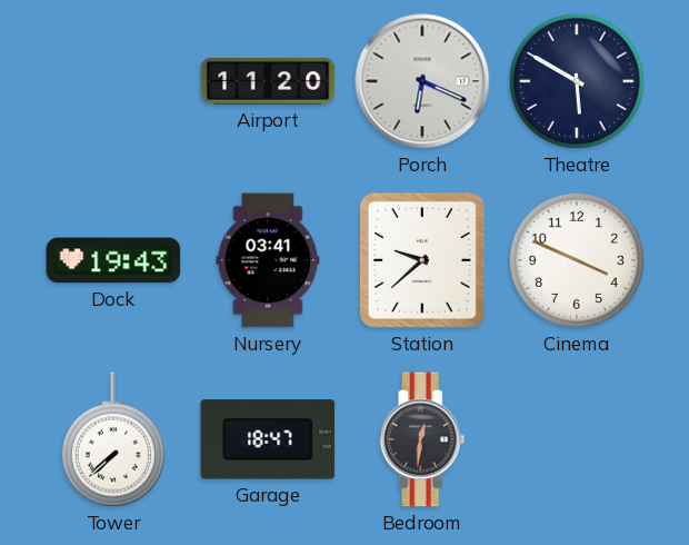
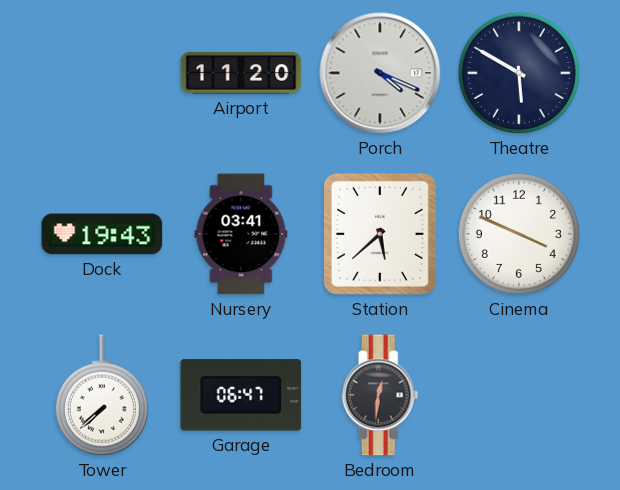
Porch: 6:19 -> 4:19 (380, 73)
Station: 9:38 -> 5:38 (380, 234)
Garage: 18:47 -> 06:47 (241, 395)
